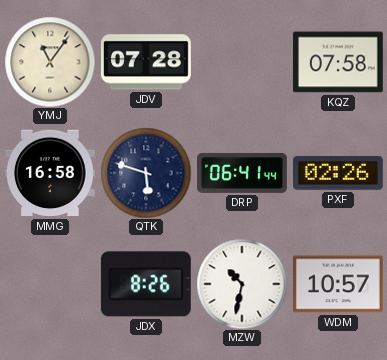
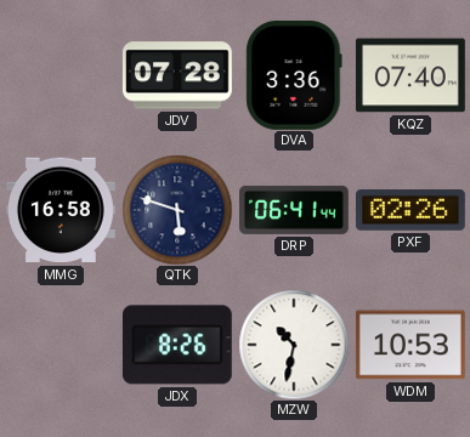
YMJ: 11:06 -> none (50, 62)
DVA: none -> 3:36 (294, 75)
KQZ: 07:58 -> 07:40 (410, 75)
WDM: 10:57 -> 10:53 (410, 345)
